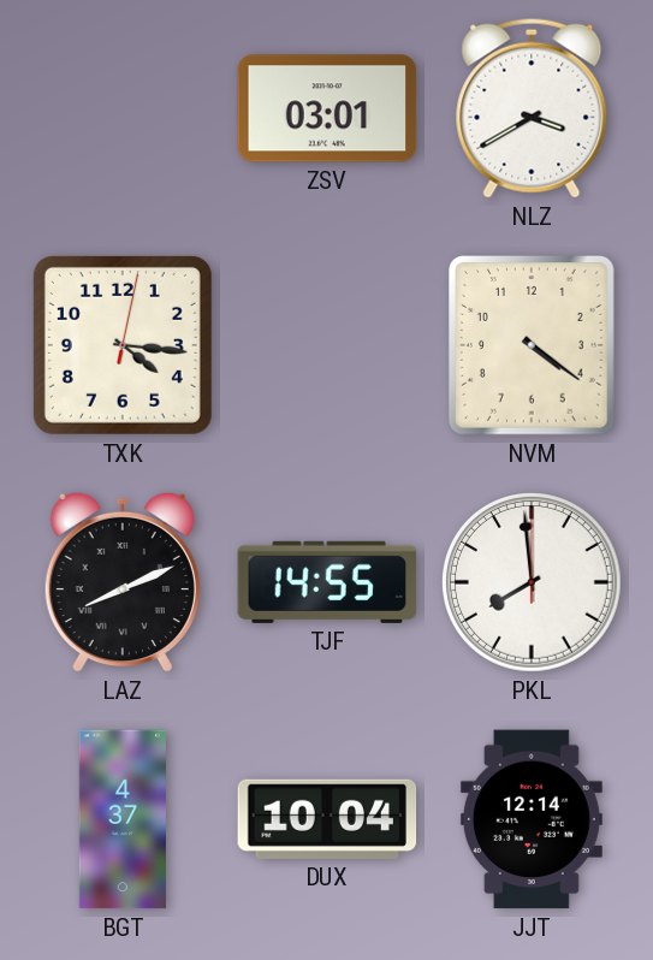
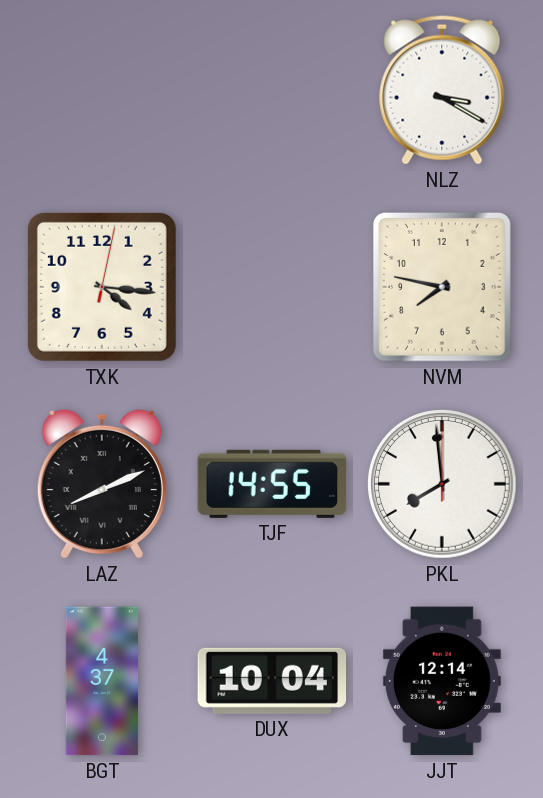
ZSV: 03:01 -> none (327, 108)
NLZ: 3:40 -> 3:20 (442, 90)
NVM: 4:21 -> 7:47 (443, 288)
